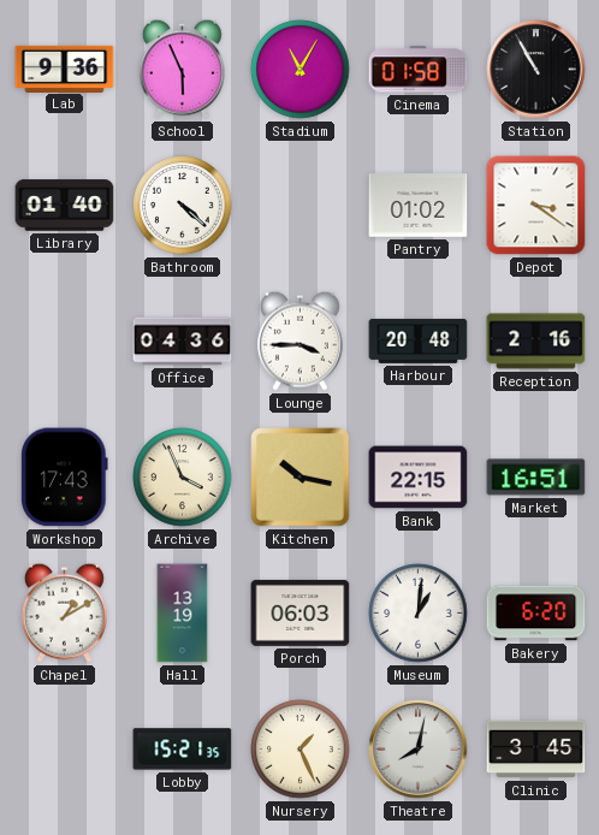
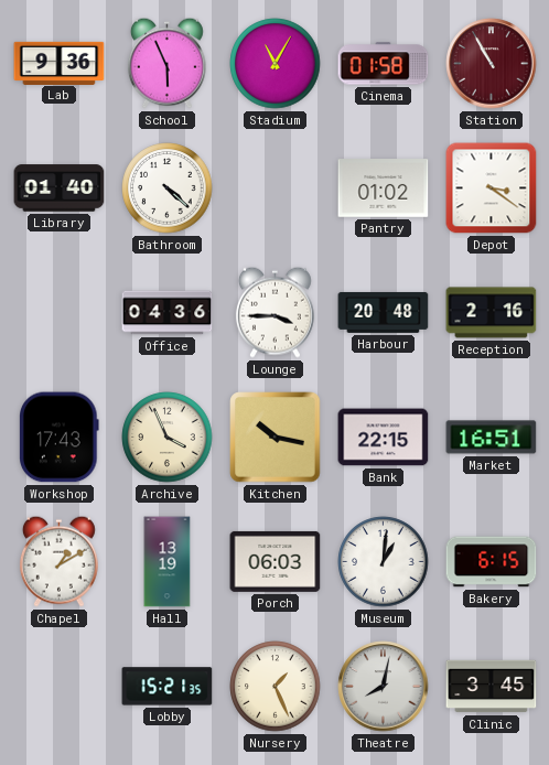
Station dial: black -> burgundy (492, 64)
Bakery: 6:20 -> 6:15 (492, 562)
